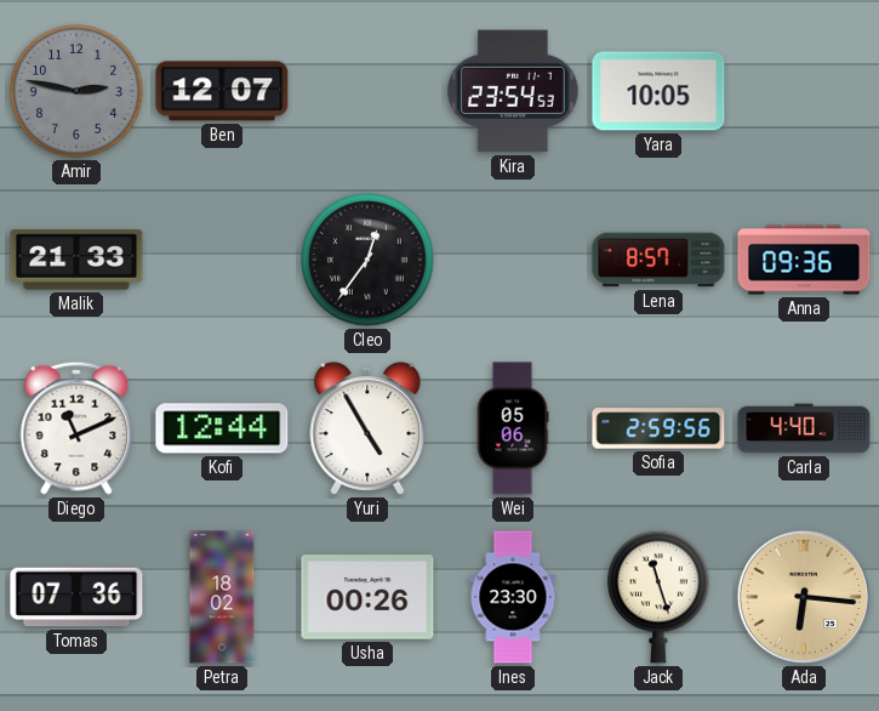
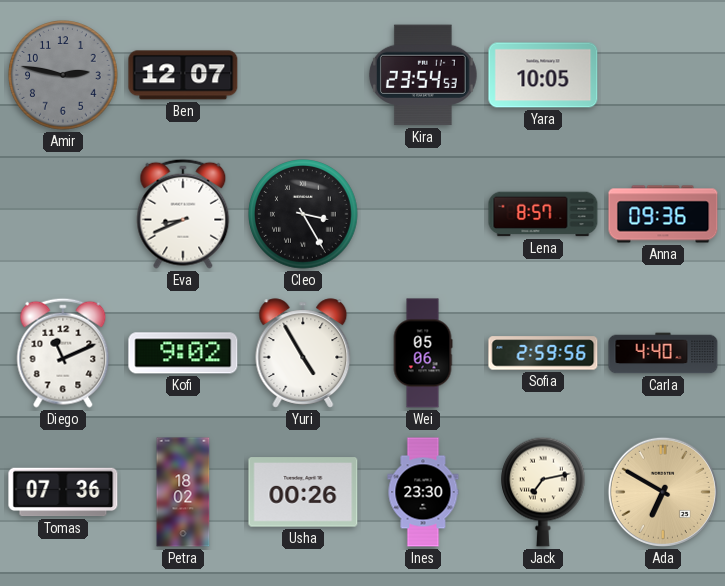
Malik: 21:33 -> none (76, 260)
Eva: none -> 8:41 (183, 214)
Cleo: 12:36 -> 3:25 (303, 214)
Kofi: 12:44 -> 9:02 (183, 353)
Jack: 11:27 -> 7:13 (544, 492)
Ada: 6:16 -> 6:50 (663, 492)
